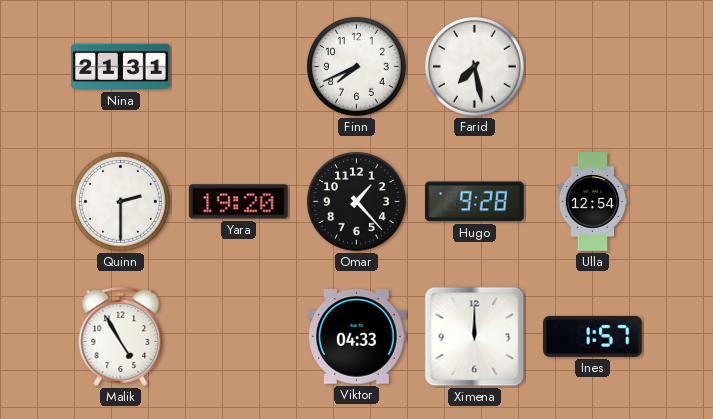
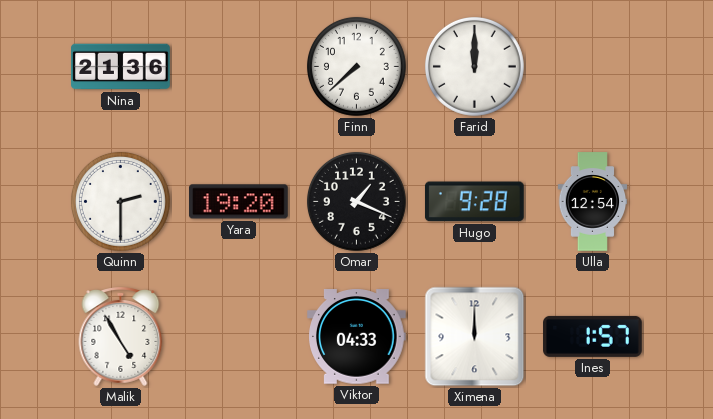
Nina: 21:31 -> 21:36 (121, 67)
Finn: 7:41 -> 7:38 (356, 66)
Farid: 7:28 -> 12:00 (474, 66)
Omar: 1:23 -> 1:19 (356, 201)
